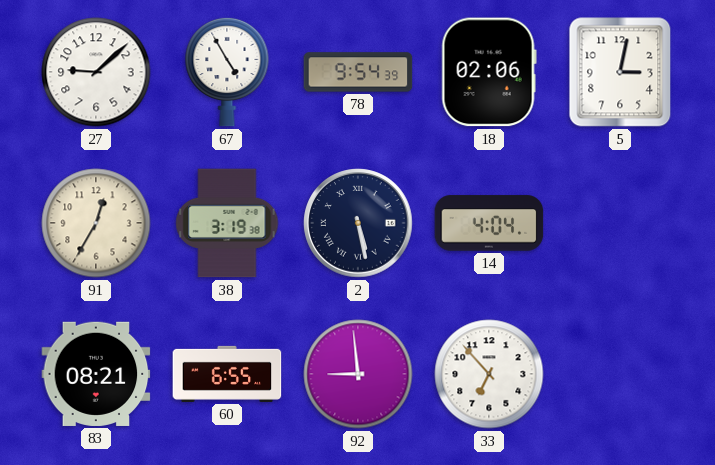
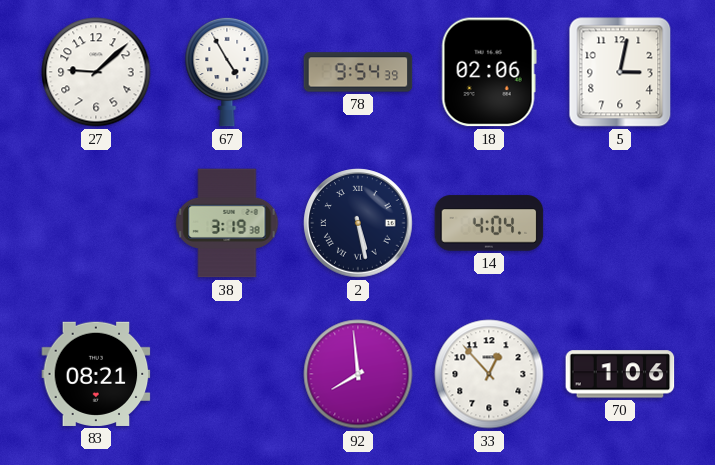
91: 12:35 -> none (96, 223)
60: 6:55 -> none (227, 374)
92: 8:59 -> 7:59 (358, 374)
33: 6:53 -> 12:53 (489, 374)
70: none -> 1:06 (620, 374)
